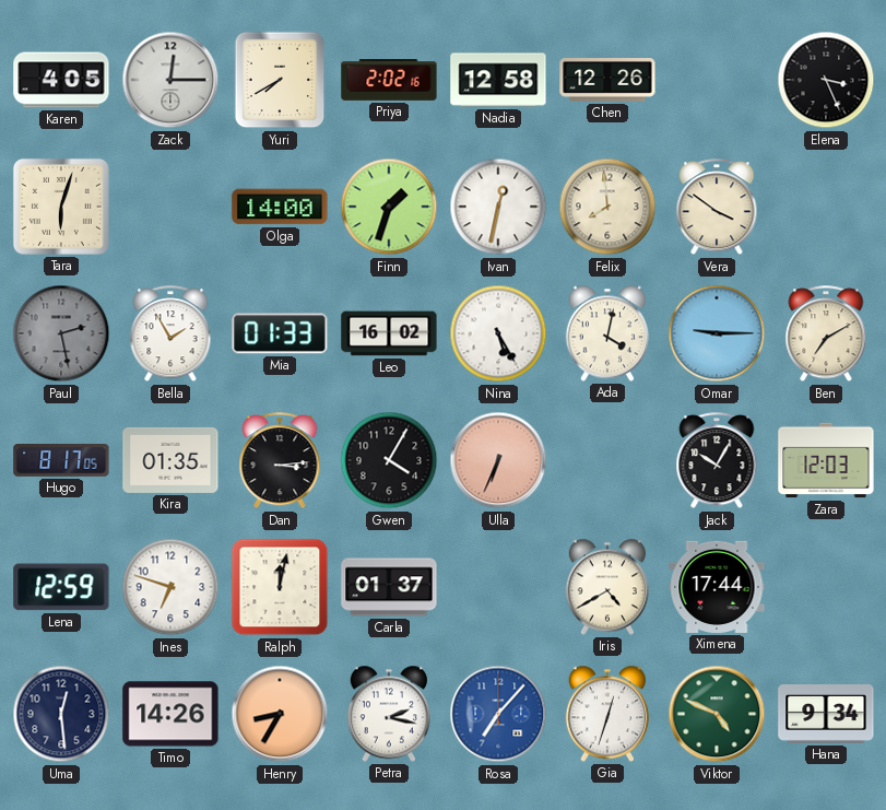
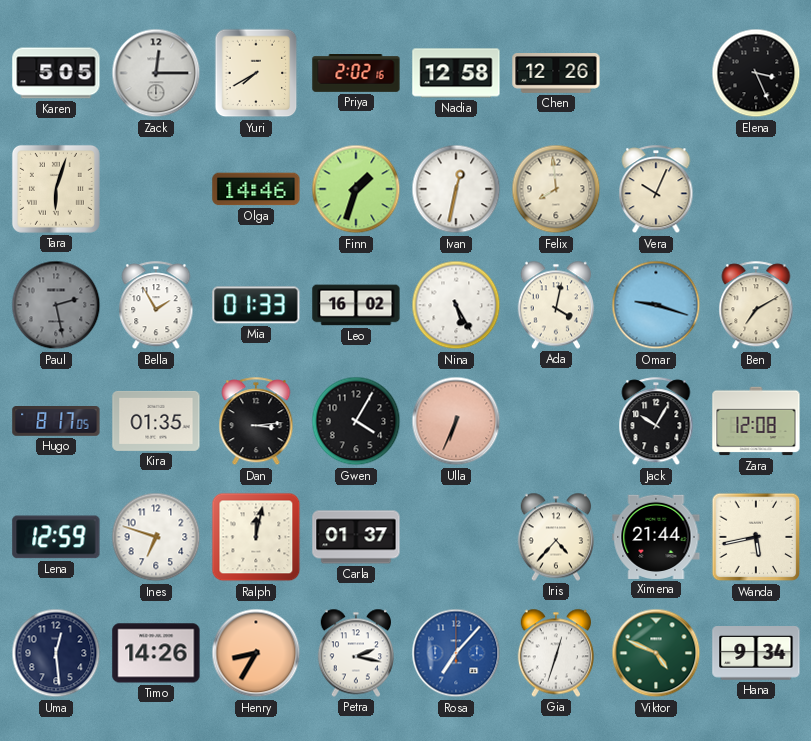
Karen: 4:05 -> 5:05 (56, 73)
Olga: 14:00 -> 14:46 (256, 189)
Vera: 3:51 -> 10:04 (656, 190)
Omar: 9:15 -> 9:18 (656, 305)
Zara: 12:03 -> 12:08 (756, 421)
Iris: 4:40 -> 4:37 (556, 537)
Ximena: 17:44 -> 21:44 (656, 537)
Wanda: none -> 5:43 (756, 537)
